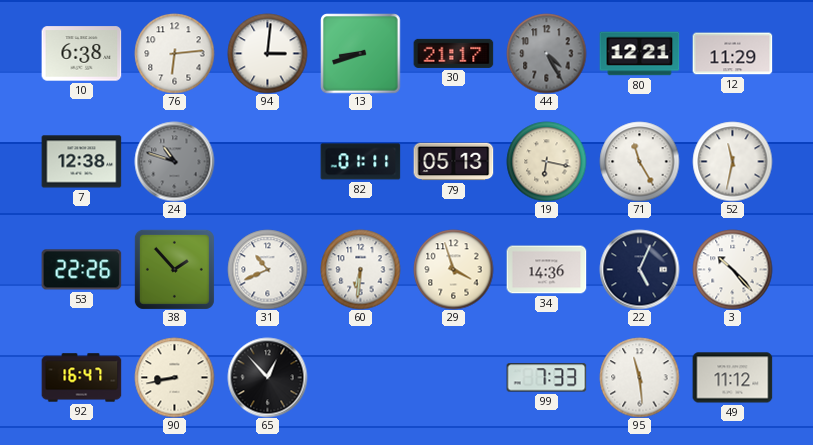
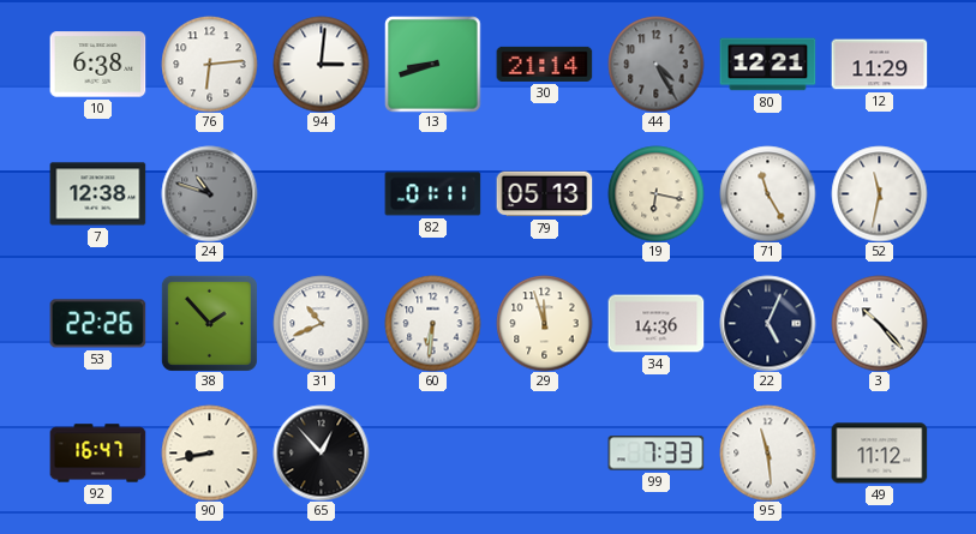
30: 21:17 -> 21:14 (544, 64)
29: 3:57 -> 11:57 (544, 323)
